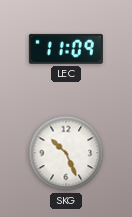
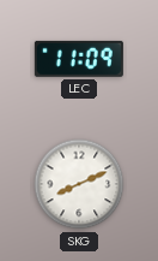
SKG: 10:26 -> 8:11 (79, 184)
